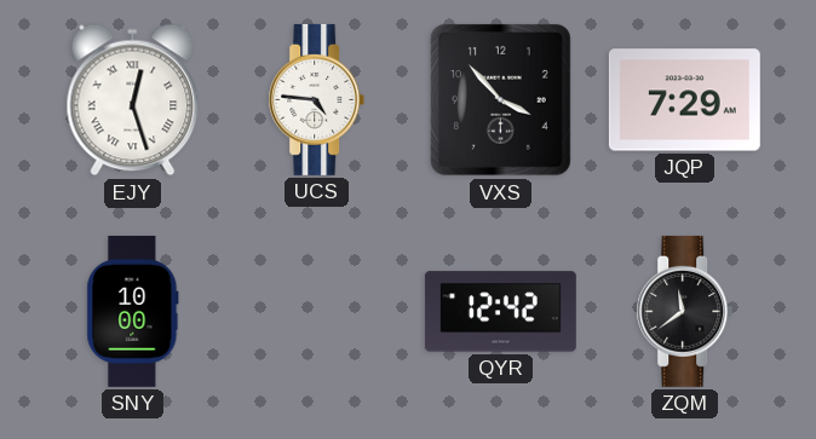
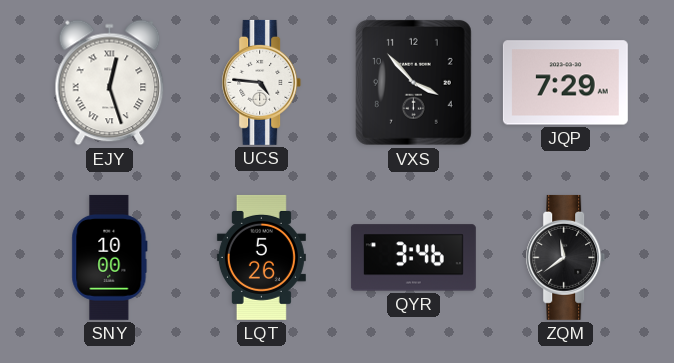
LQT: none -> 5:26 (261, 257)
QYR: 12:42 -> 3:46 (413, 258)
